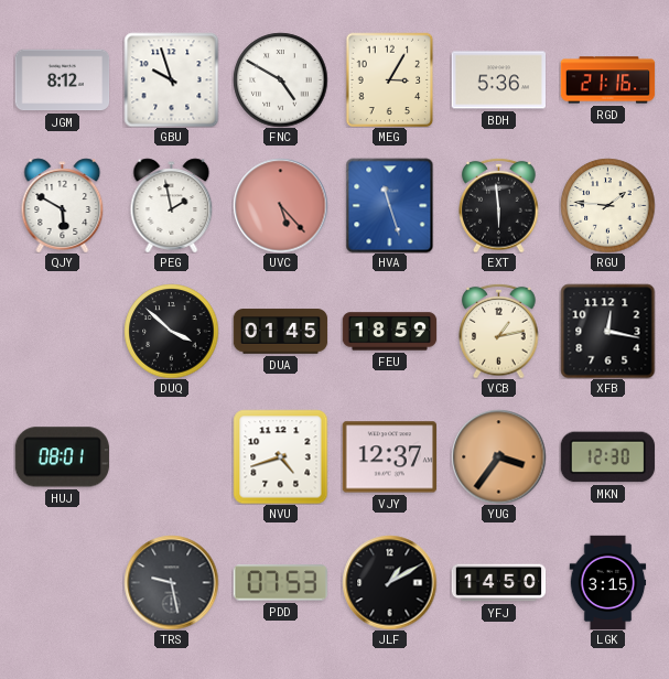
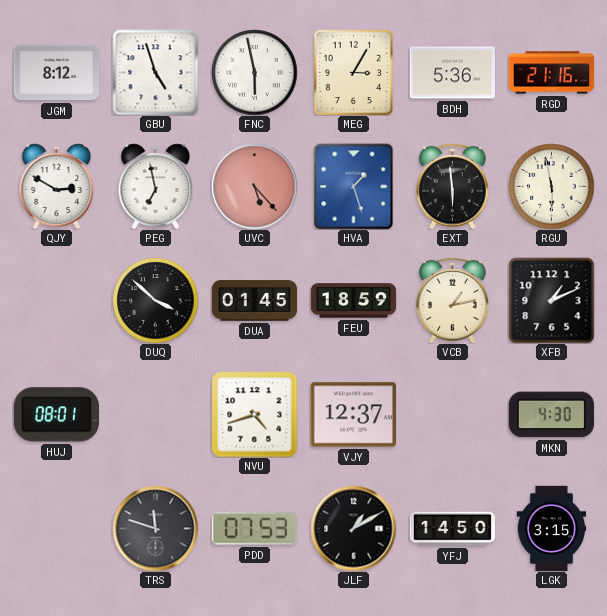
GBU: 9:57 -> 4:57 (155, 72)
FNC: 4:50 -> 5:58 (254, 72)
QJY: 5:50 -> 2:50 (57, 186)
PEG: 1:58 -> 6:58 (156, 186)
HVA: 11:27 -> 1:27 (354, 186)
RGU: 1:46 -> 5:58 (551, 186)
XFB: 12:17 -> 1:11 (551, 300)
YUG: 3:36 -> none (498, 456)
MKN: 12:30 -> 4:30 (551, 415)
TRS: 9:28 -> 11:48 (155, 528)
